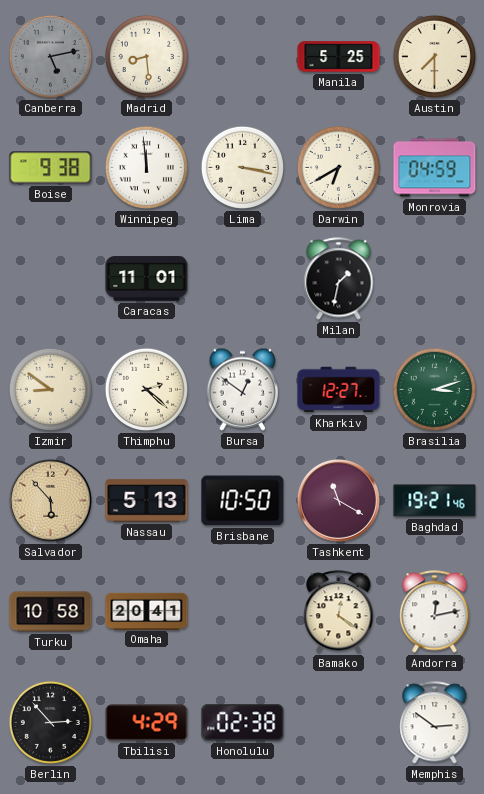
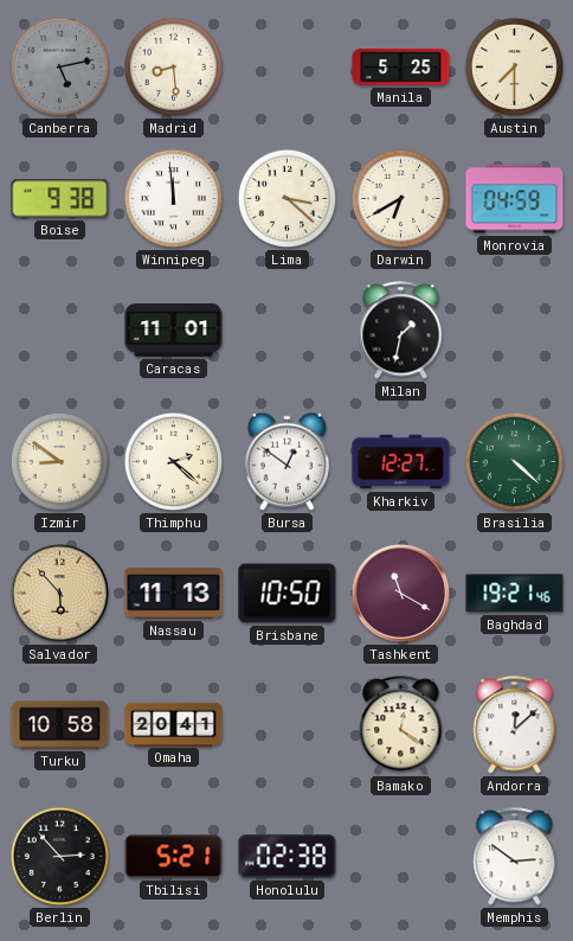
Lima: 3:17 -> 3:22 (286, 198)
Brasilia: 3:12 -> 4:22 (514, 461)
Nassau: 5:13 -> 11:13 (174, 594)
Andorra: 12:13 -> 12:08 (515, 725)
Tbilisi: 4:29 -> 5:21 (174, 857)
